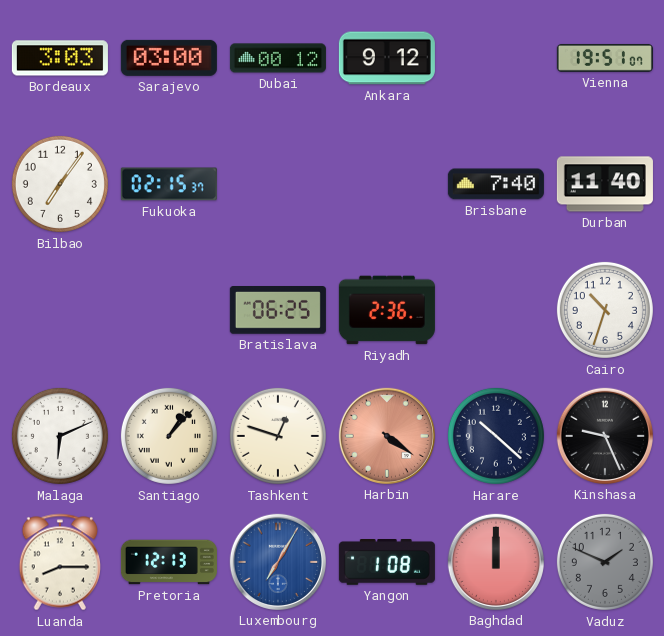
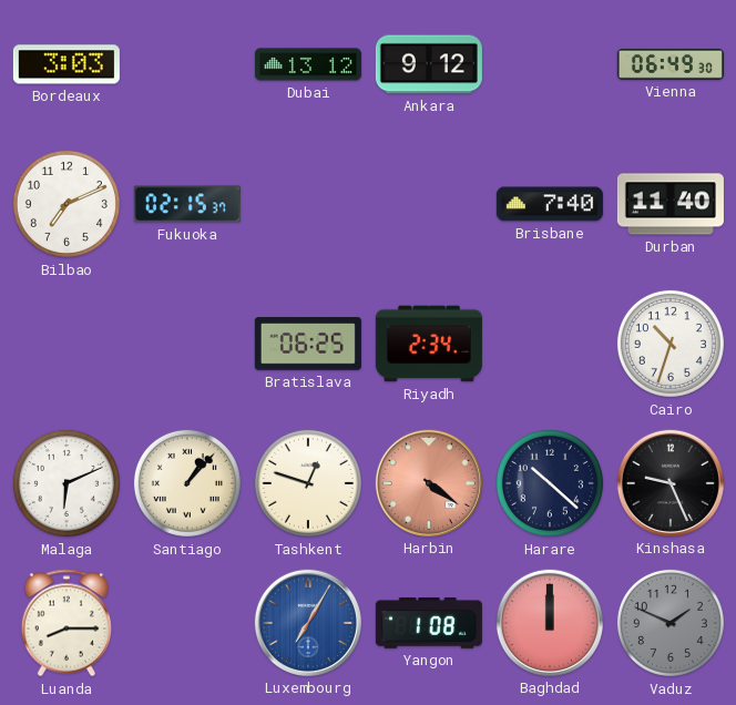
Sarajevo: 03:00 -> none (169, 58)
Dubai: 00:12 -> 13:12 (308, 64)
Vienna: 19:51 -> 06:49 (671, 64)
Bilbao: 7:06 -> 7:11 (67, 204)
Riyadh: 2:36 -> 2:34 (429, 344)
Pretoria: 12:13 -> none (169, 562)
